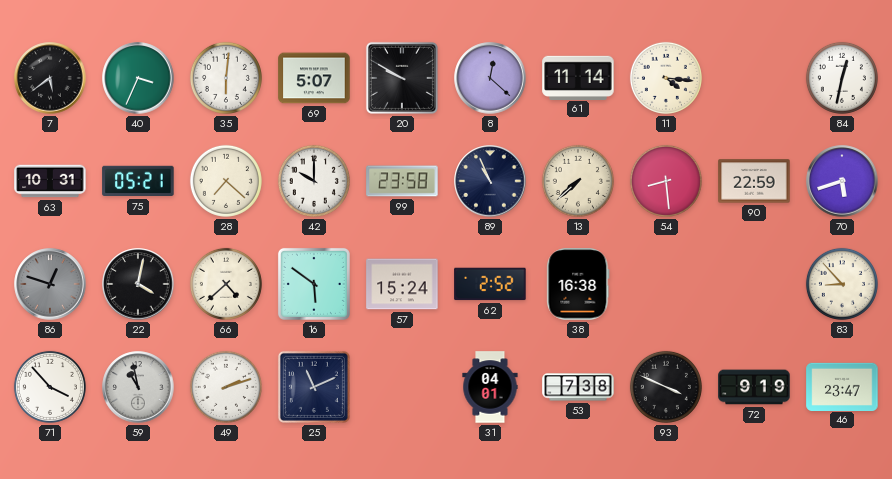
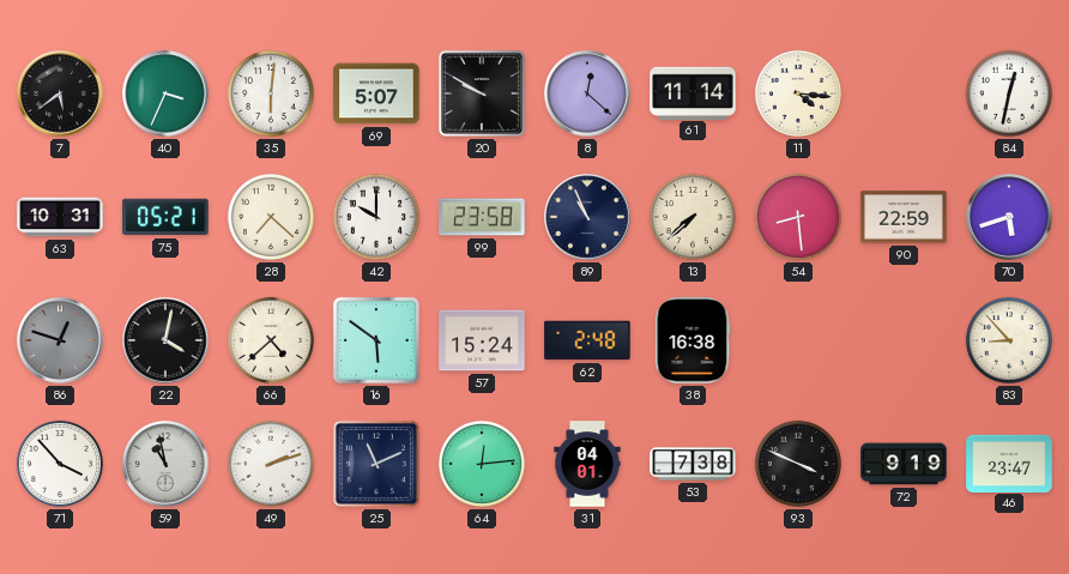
62: 2:52 -> 2:48 (587, 340)
64: none -> 12:14 (482, 464)
